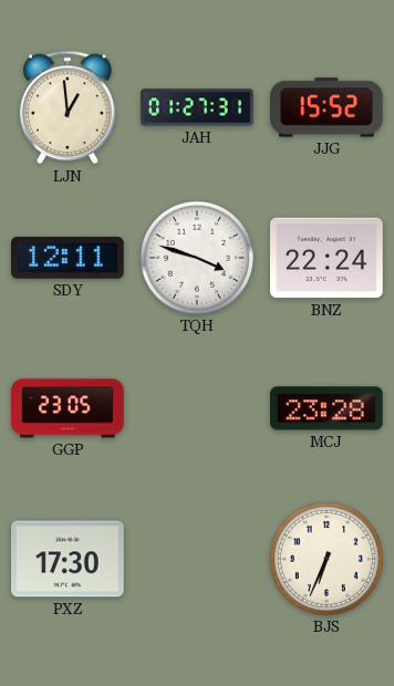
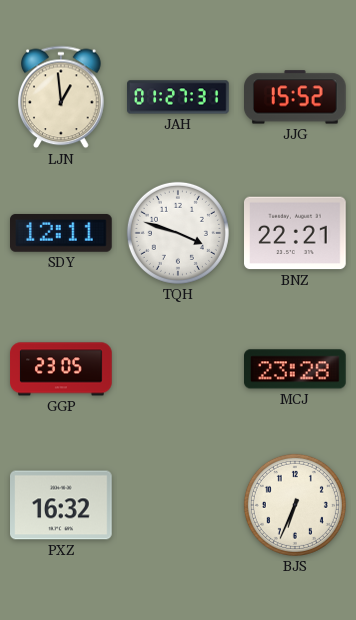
BNZ: 22:24 -> 22:21 (296, 233)
PXZ: 17:30 -> 16:32 (61, 505)
